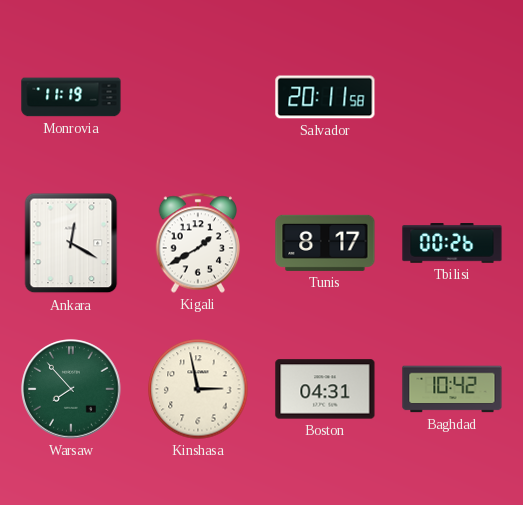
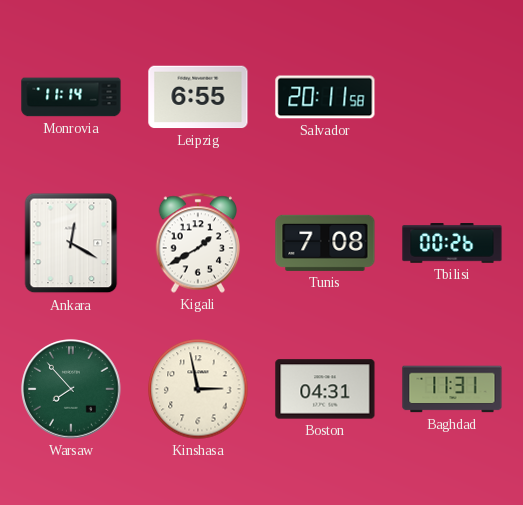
Monrovia: 11:19 -> 11:14 (71, 97)
Leipzig: none -> 6:55 (198, 97)
Tunis: 8:17 -> 7:08 (325, 243)
Baghdad: 10:42 -> 11:31 (452, 389)
